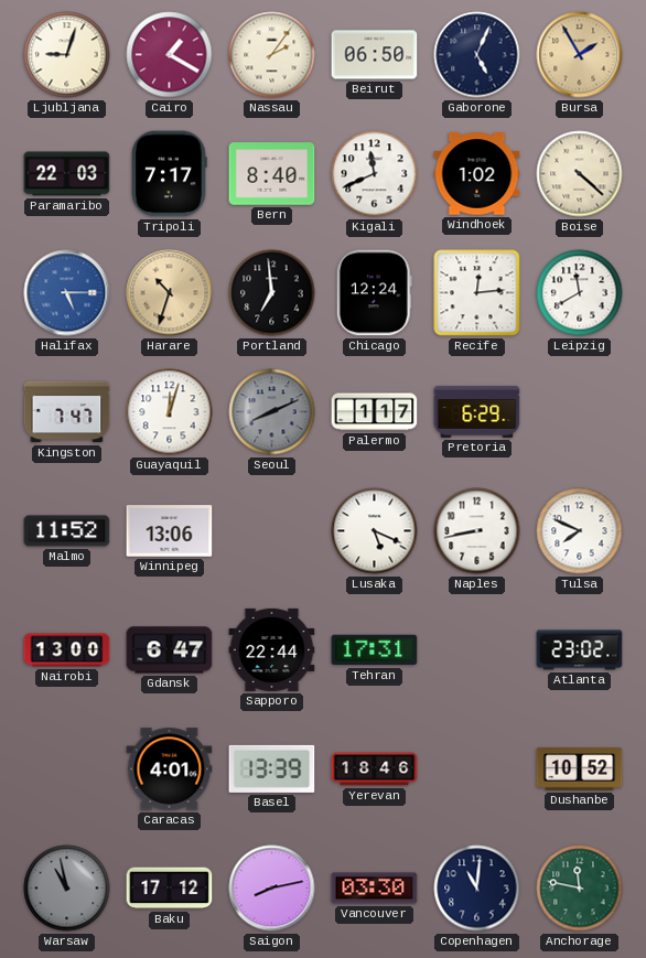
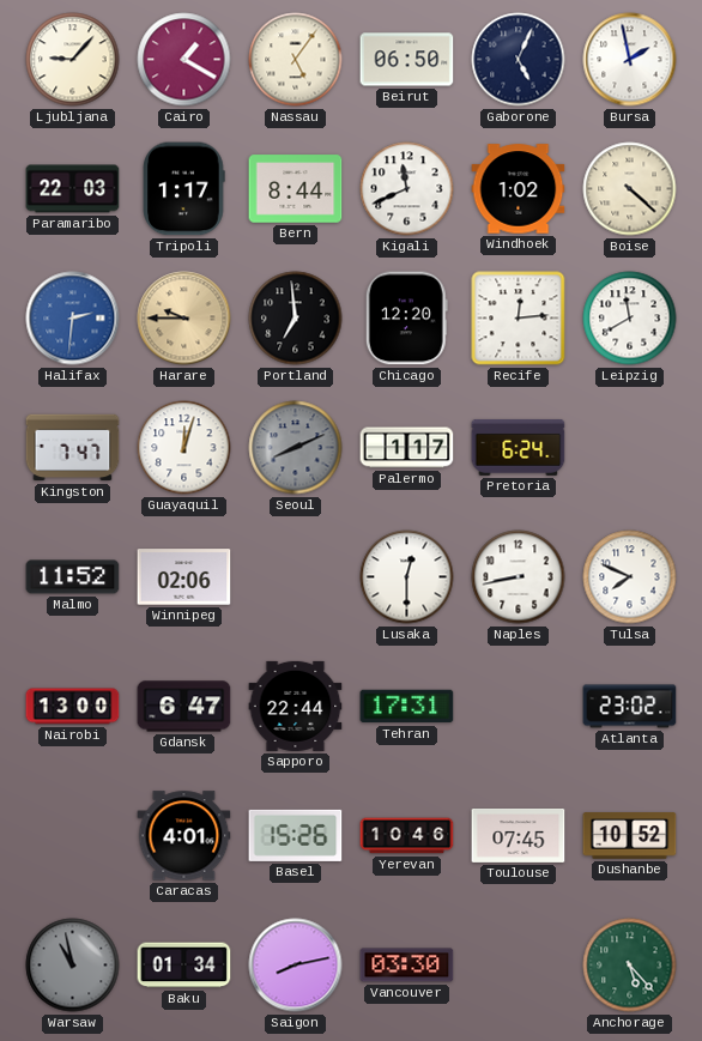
Ljubljana: 9:03 -> 9:07 (73, 60)
Nassau: 2:06 -> 5:06 (296, 60)
Bursa: 1:55 -> 1:58 (630, 60)
Bursa dial: champagne -> white (630, 60)
Tripoli: 7:17 -> 1:17 (184, 189)
Bern: 8:40 -> 8:44 (296, 189)
Halifax: 5:15 -> 2:31 (73, 319)
Harare: 10:33 -> 9:45 (184, 319)
Chicago: 12:24 -> 12:20 (406, 319)
Pretoria: 6:29 -> 6:24 (519, 447)
Winnipeg: 13:06 -> 02:06 (184, 577)
Lusaka: 5:19 -> 12:30 (407, 577)
Basel: 13:39 -> 15:26 (296, 835)
Yerevan: 18:46 -> 10:46 (407, 836)
Toulouse: none -> 07:45 (519, 835)
Baku: 17:12 -> 01:34 (184, 966)
Copenhagen: 11:01 -> none (477, 889)
Anchorage: 11:47 -> 5:23 (630, 966)
